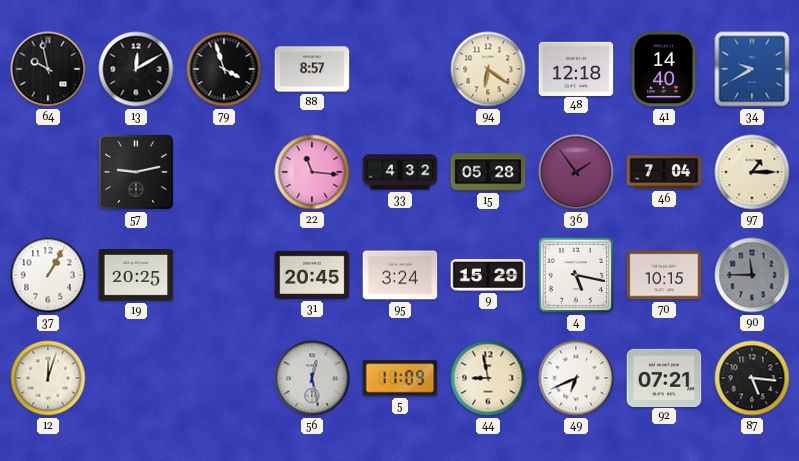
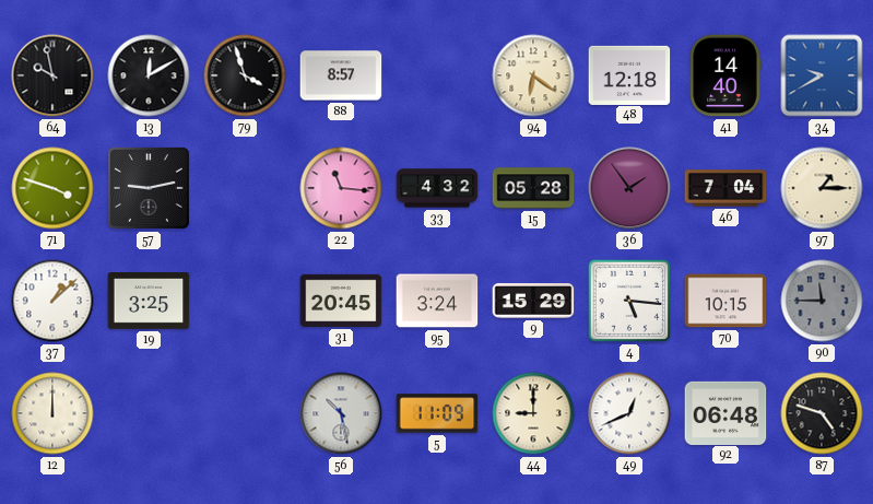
71: none -> 3:48 (52, 188)
37: 1:05 -> 1:08 (52, 301)
19: 20:25 -> 3:25 (149, 302)
4: 5:17 -> 5:16 (629, 301)
12: 12:03 -> 12:00 (52, 413)
56: 12:28 -> 10:28 (341, 413)
44: 8:58 -> 9:00 (533, 413)
49: 6:41 -> 12:41 (629, 413)
92: 07:21 -> 06:48 (725, 412)
87: 5:16 -> 4:48 (822, 413)
